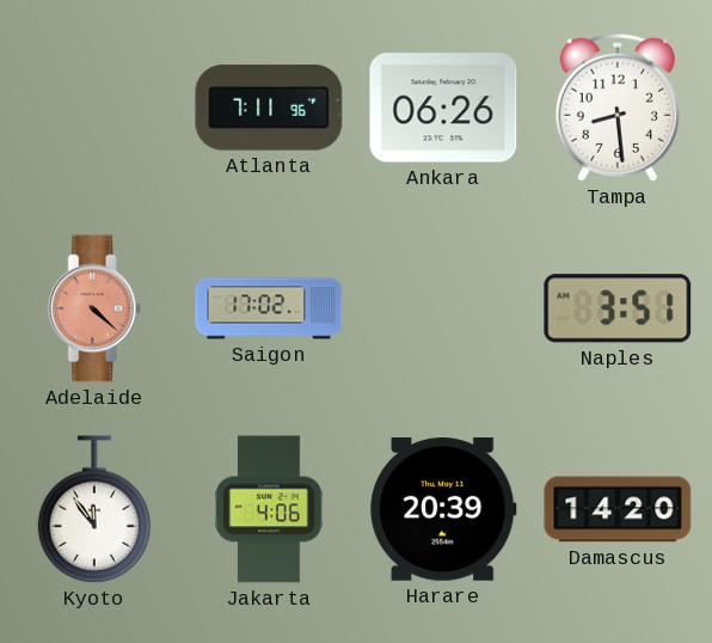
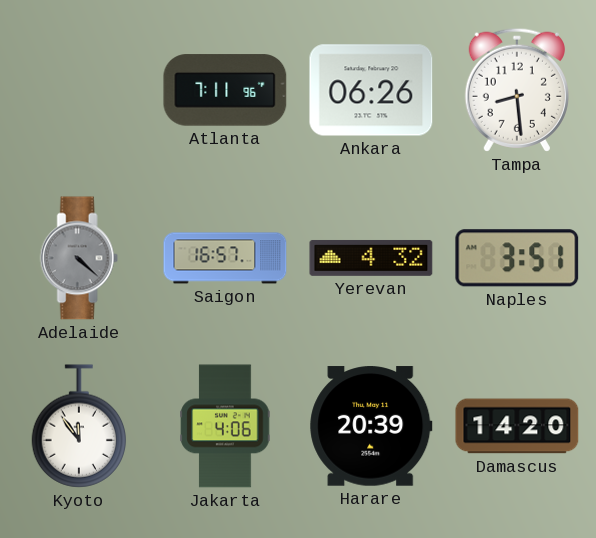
Adelaide dial: salmon -> grey (79, 258)
Saigon: 17:02 -> 16:57 (225, 258)
Yerevan: none -> 4:32 (371, 258)
